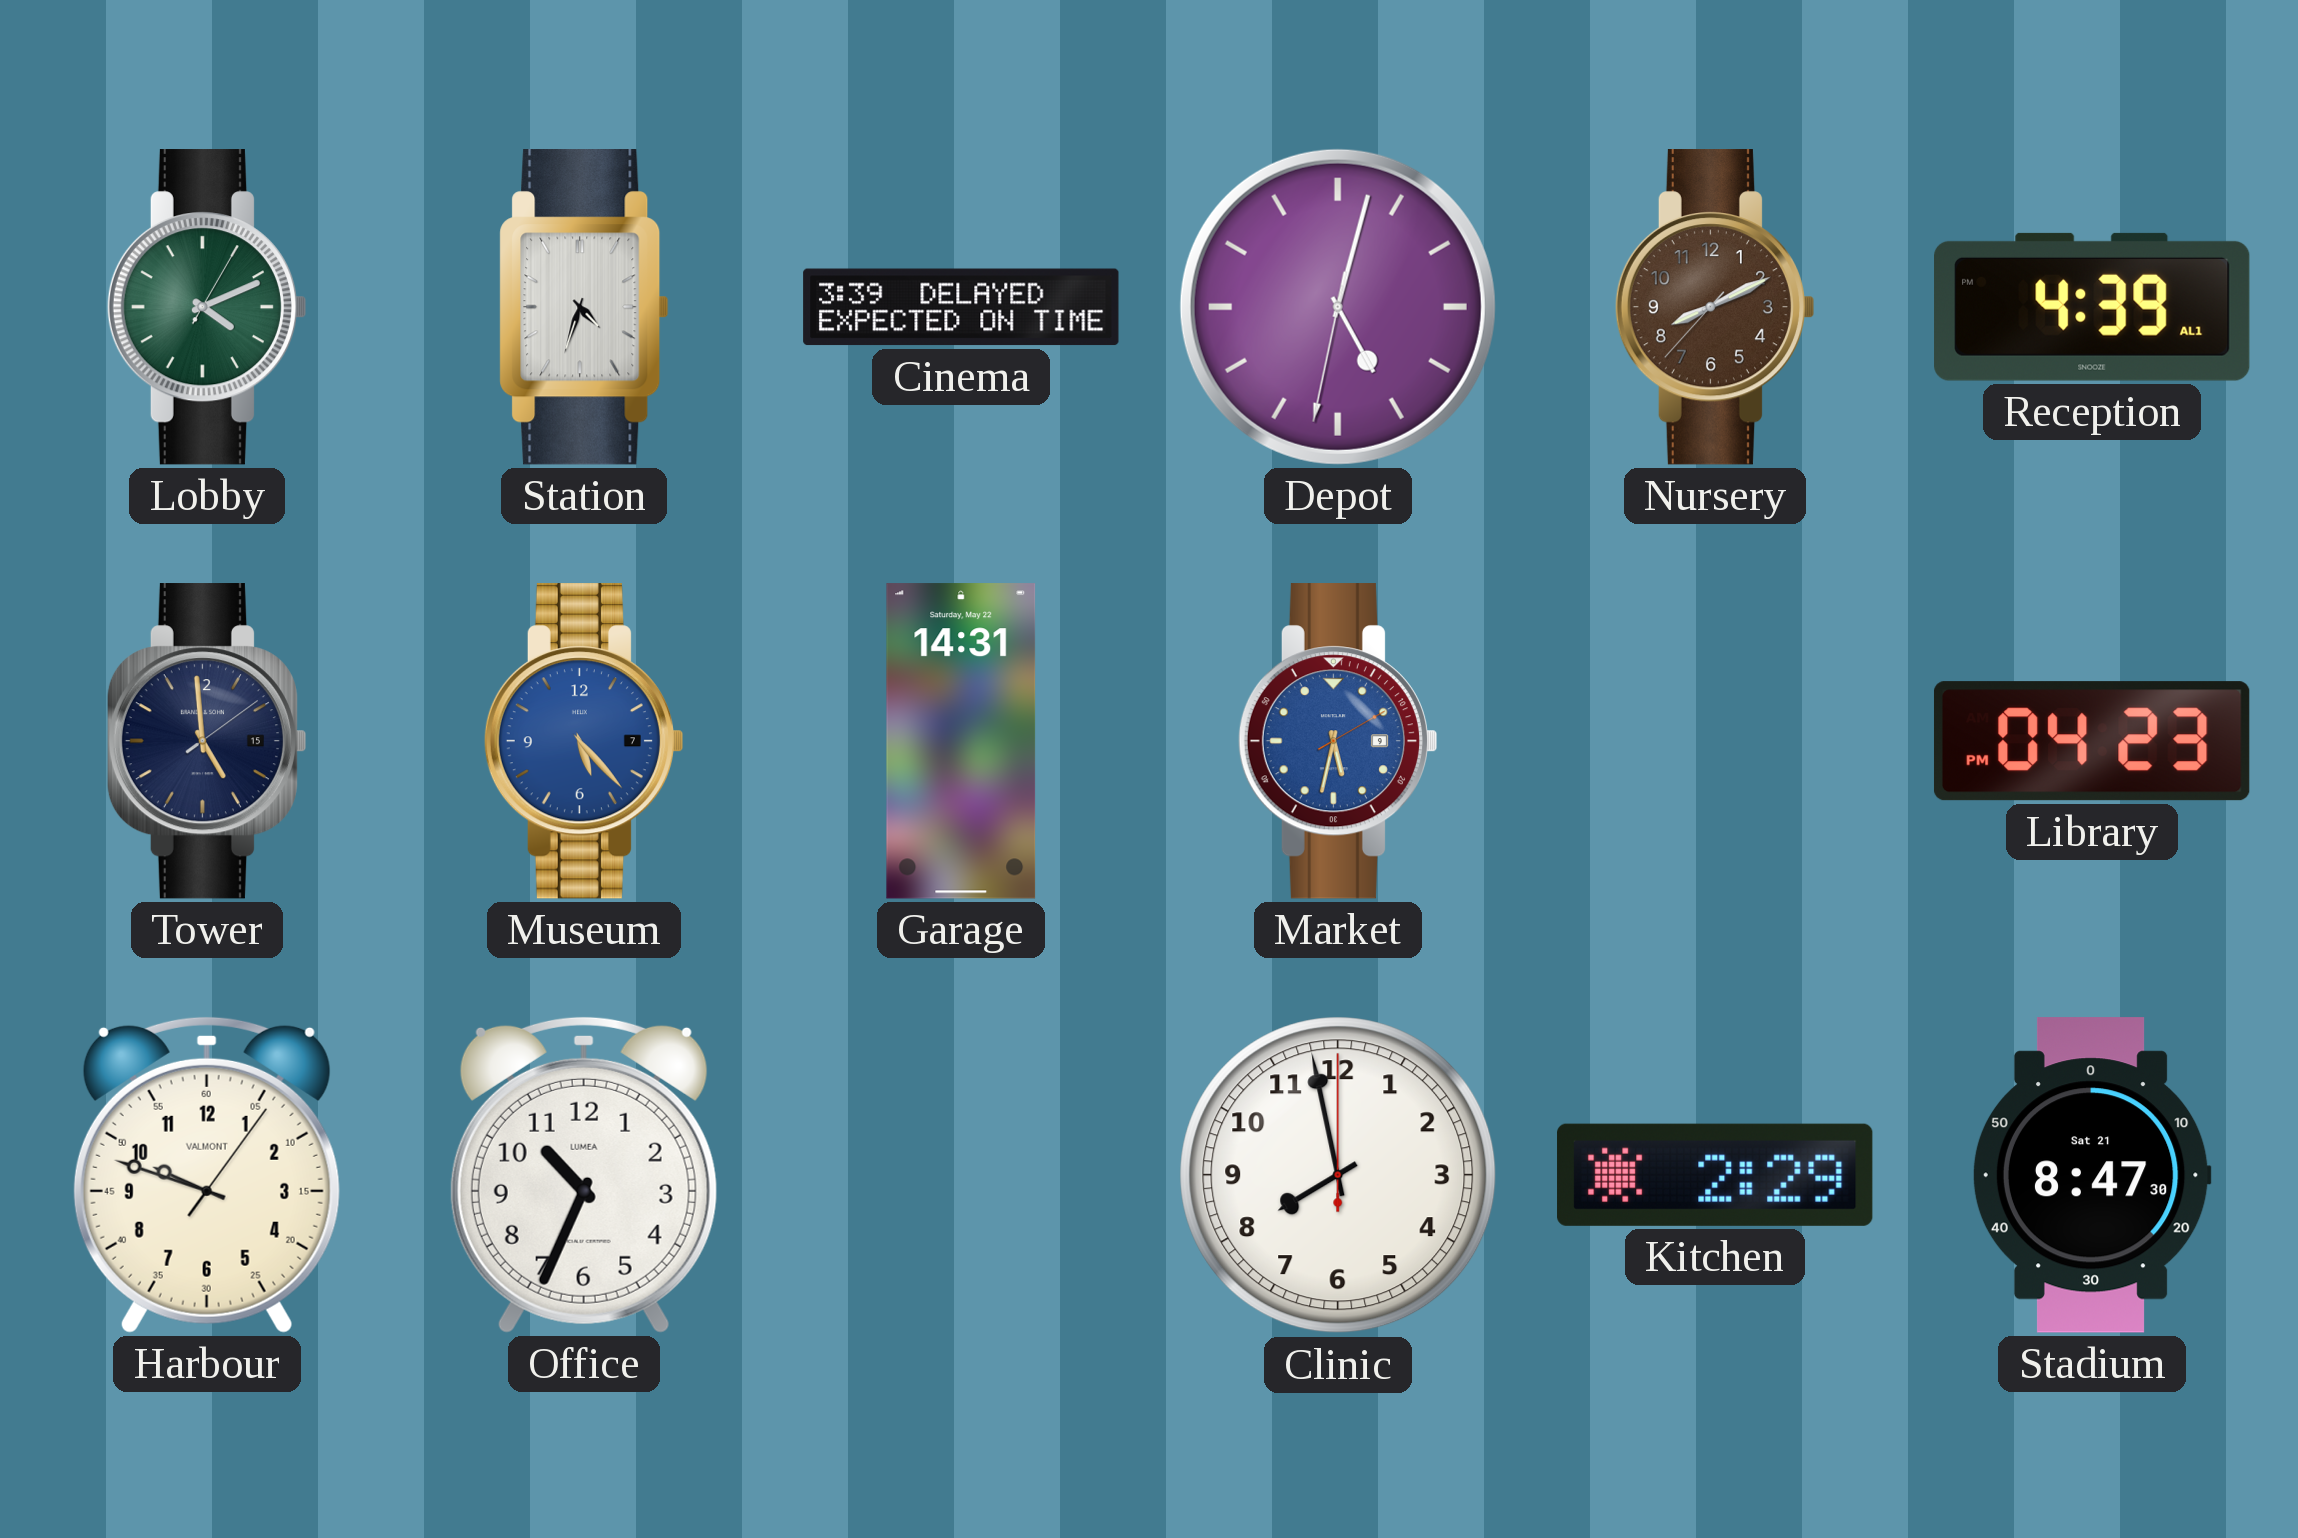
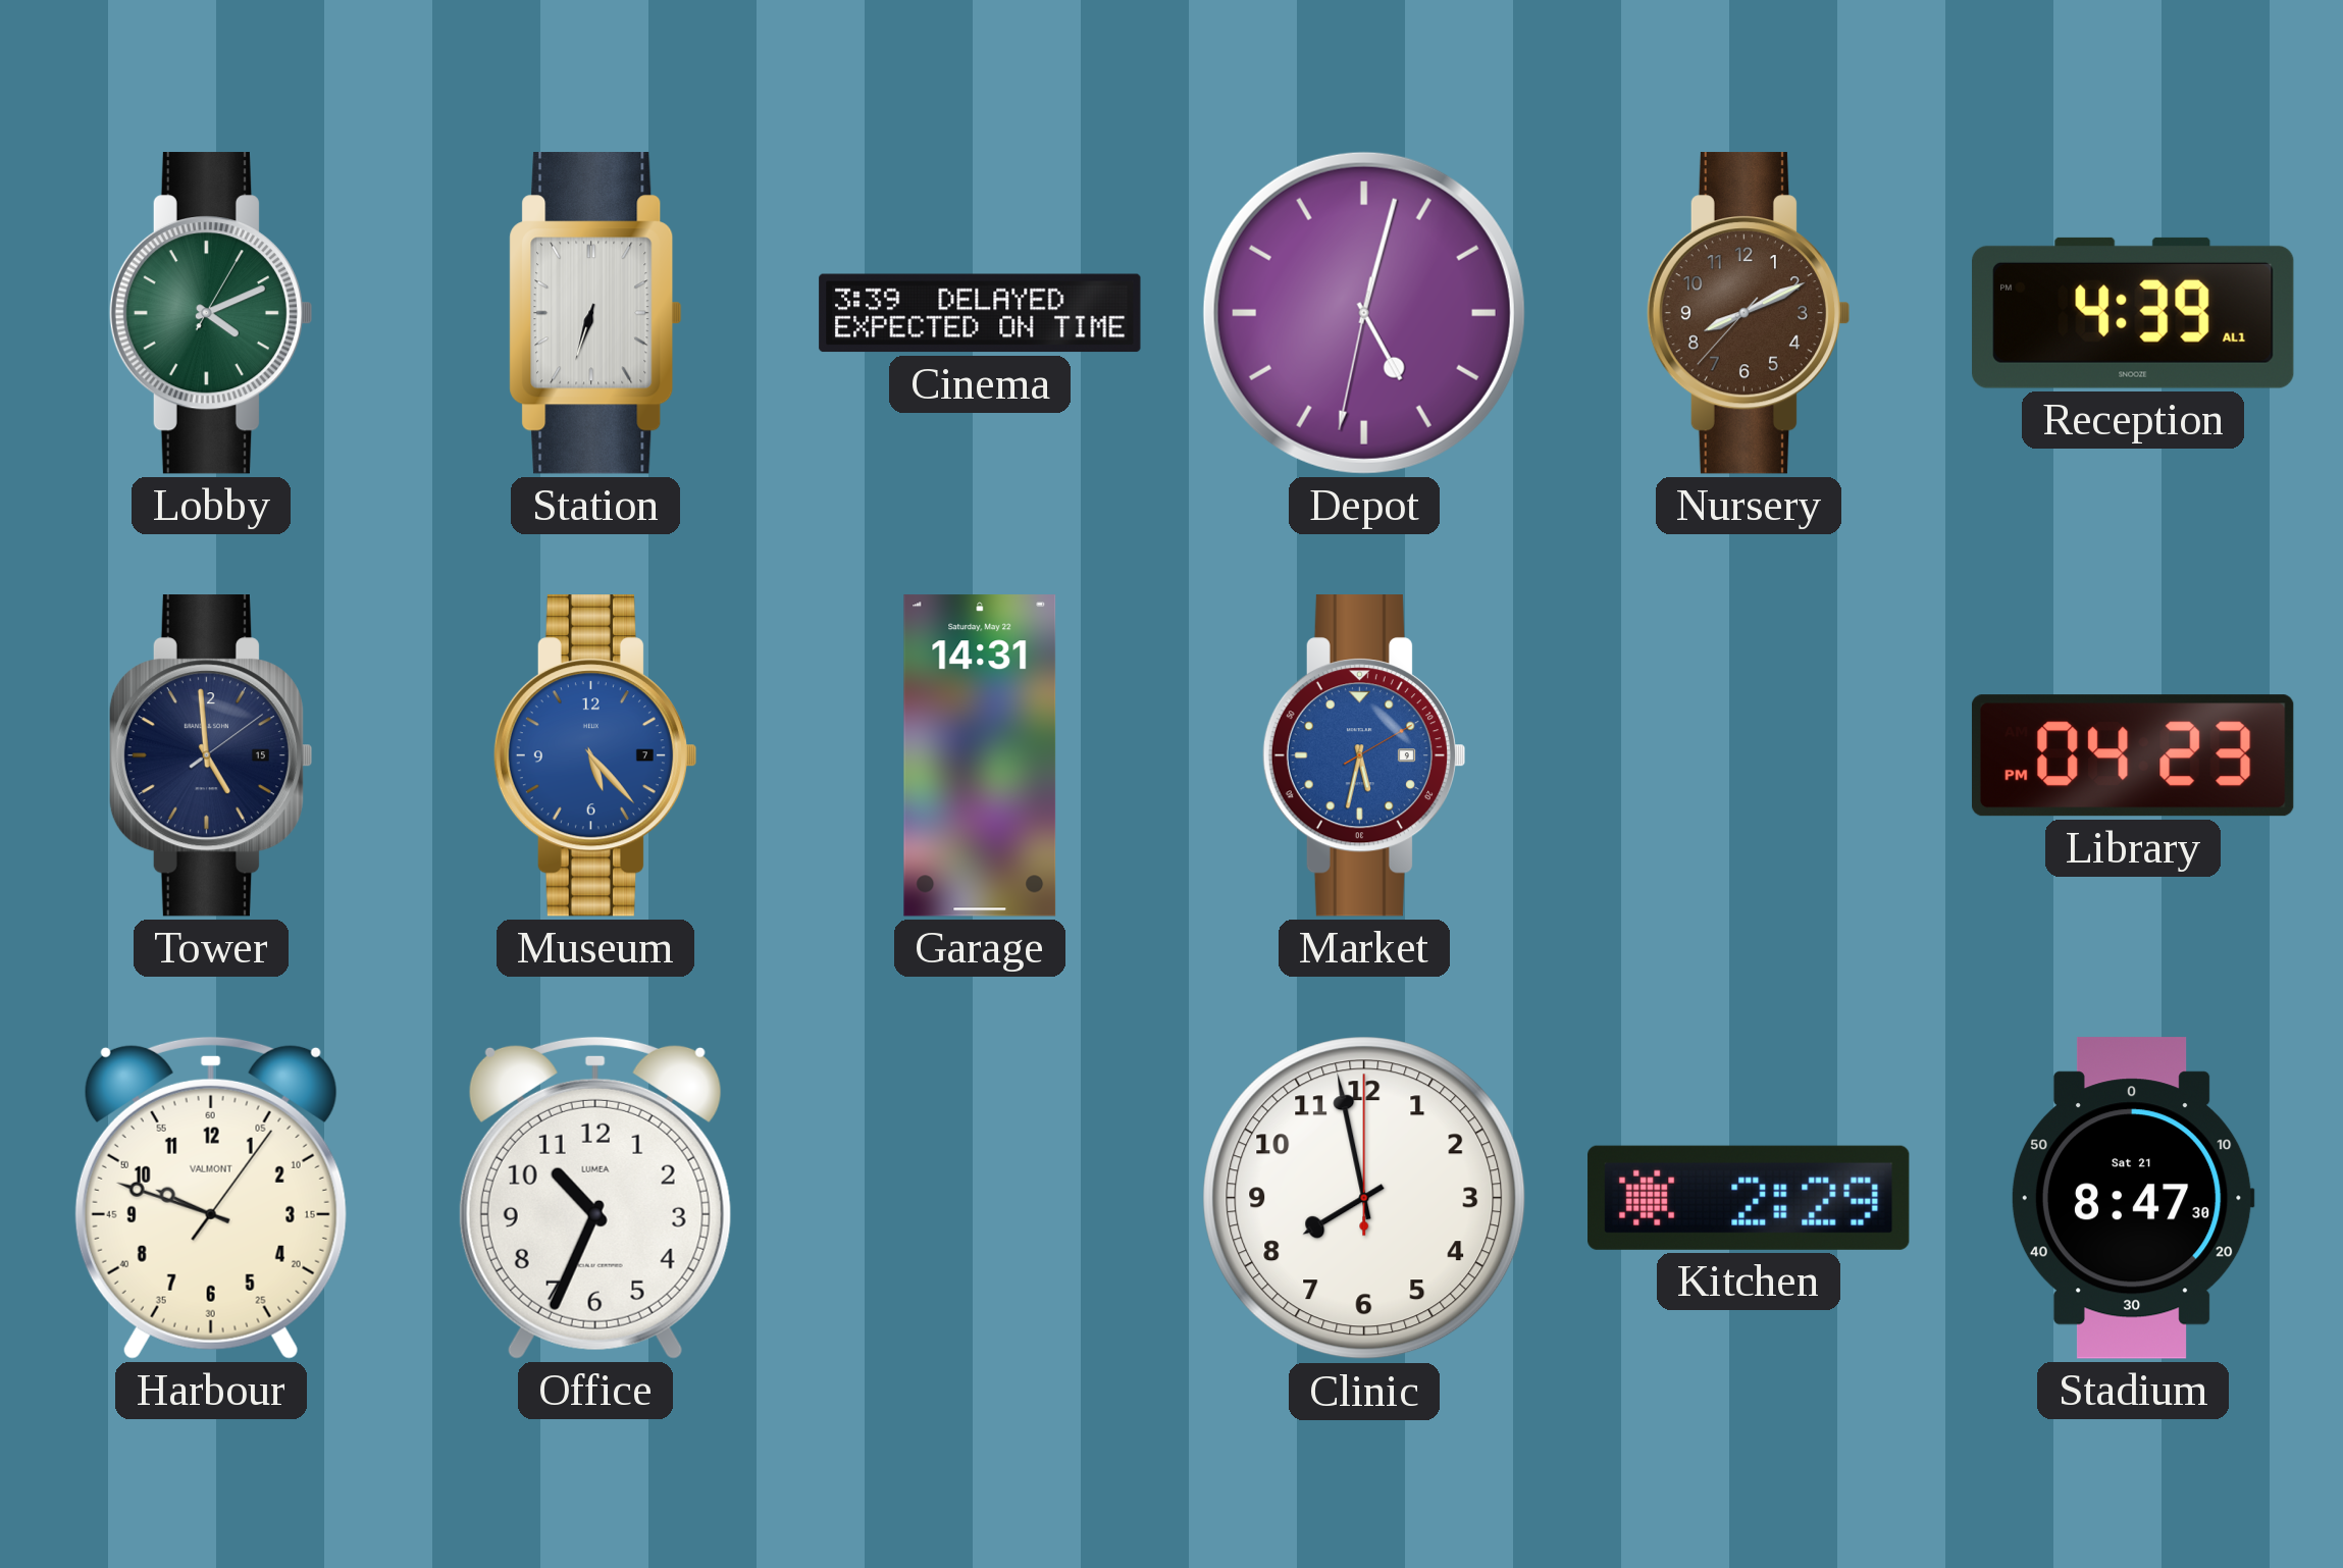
Station: 4:33 -> 6:33 (595, 313)
